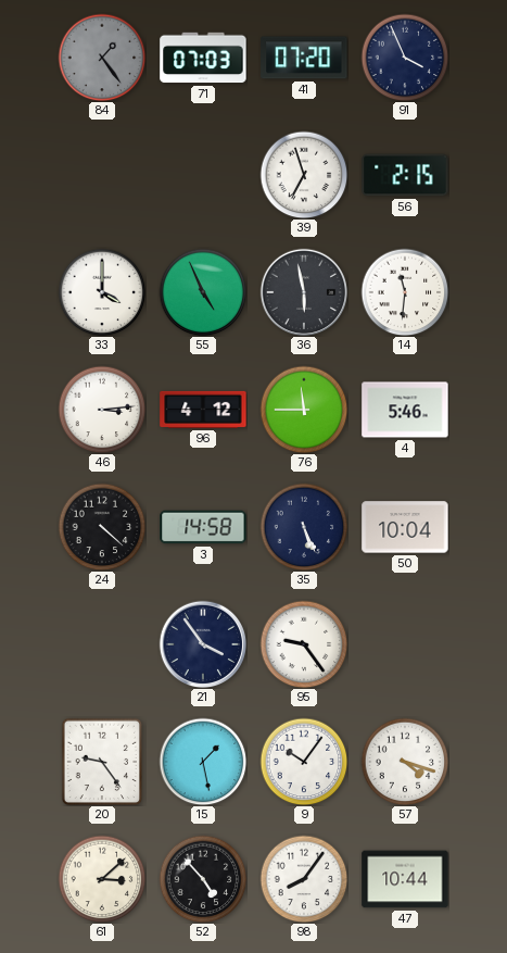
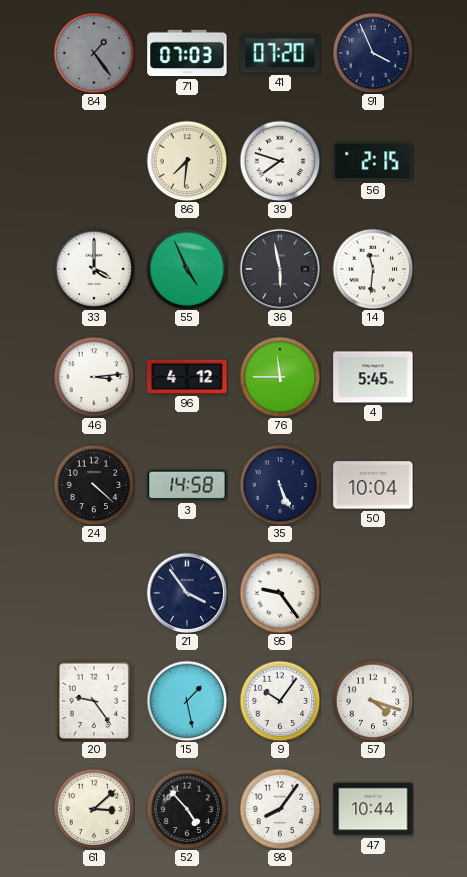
86: none -> 7:31 (187, 161)
39: 6:57 -> 7:48 (280, 161)
4: 5:46 -> 5:45 (373, 377)
